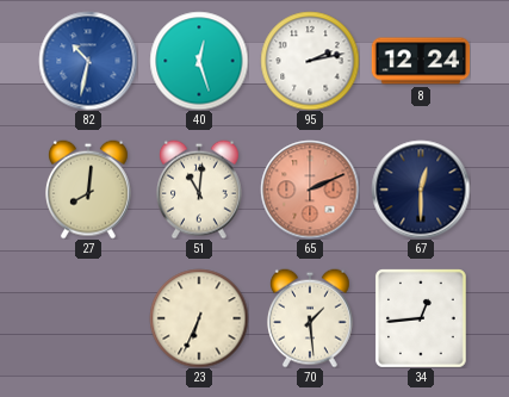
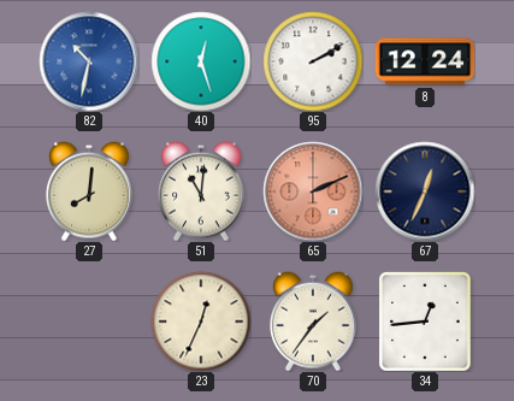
95: 2:13 -> 2:10 (313, 61)
67: 12:30 -> 12:34 (425, 191)
23: 6:34 -> 12:34 (201, 322)
70: 1:29 -> 1:36 (313, 322)
